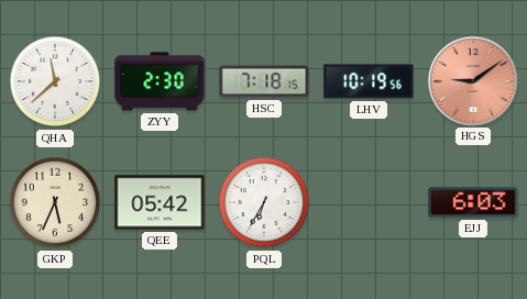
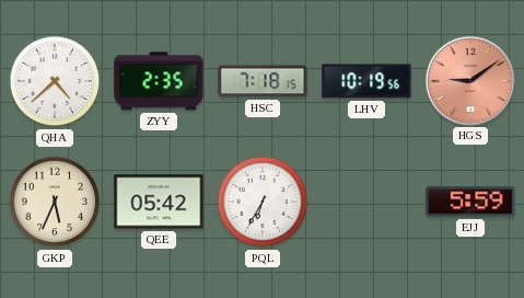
QHA: 11:38 -> 4:38 (55, 81)
ZYY: 2:30 -> 2:35 (159, 81)
EJJ: 6:03 -> 5:59 (470, 202)
